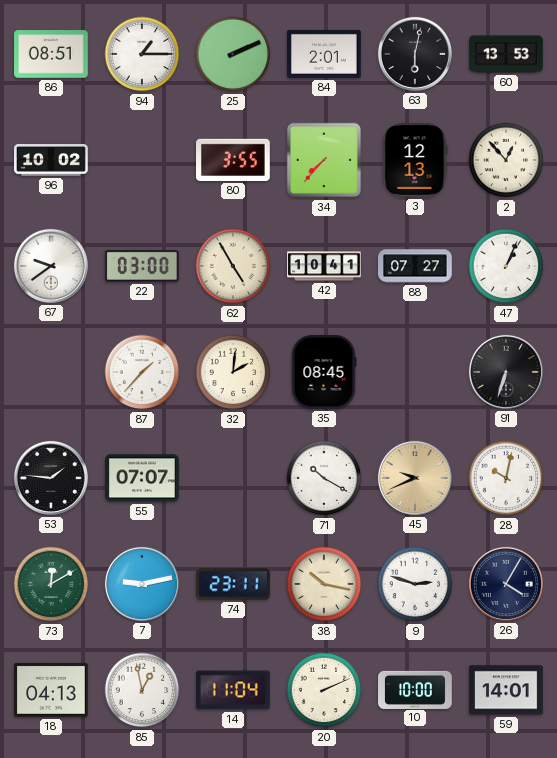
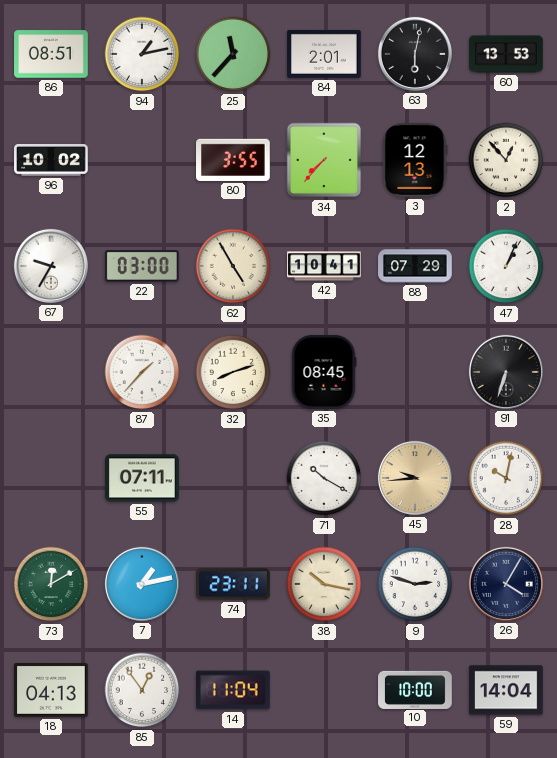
94: 1:15 -> 1:13 (142, 54)
25: 2:11 -> 11:37 (233, 54)
67: 9:39 -> 9:35 (51, 266)
88: 07:27 -> 07:29 (415, 266)
32: 2:01 -> 8:12 (233, 372)
53: 1:46 -> none (51, 478)
55: 07:07 -> 07:11 (142, 478)
45: 9:41 -> 9:44 (415, 478)
7: 9:13 -> 1:13 (142, 584)
85: 12:58 -> 12:54 (142, 690)
20: 2:11 -> none (324, 690)
59: 14:01 -> 14:04 (506, 690)
